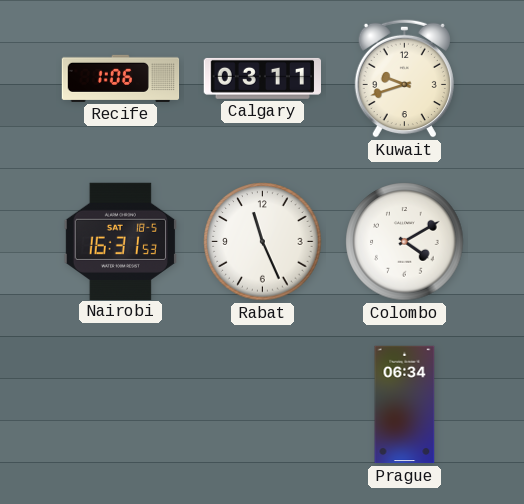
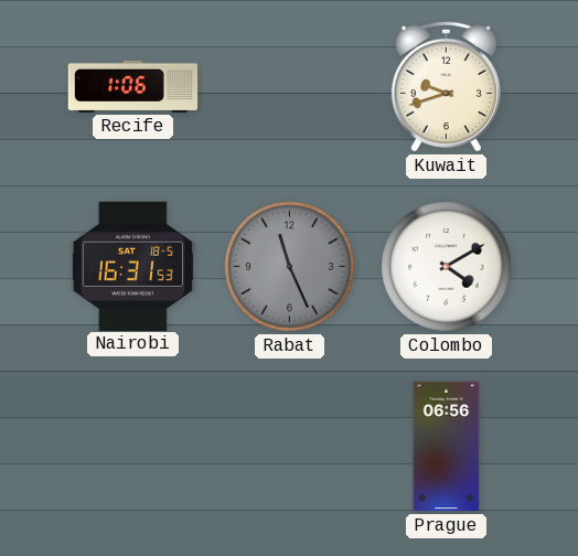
Calgary: 03:11 -> none (263, 78)
Rabat dial: white -> grey (290, 267)
Prague: 06:34 -> 06:56 (447, 447)
